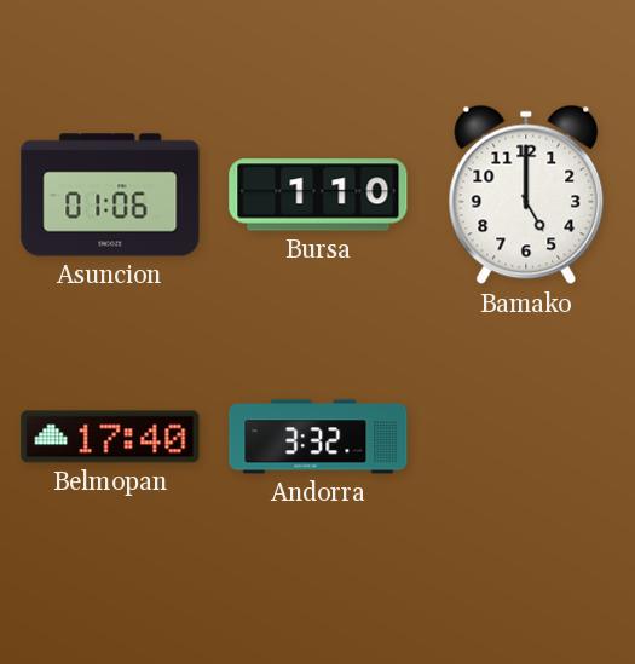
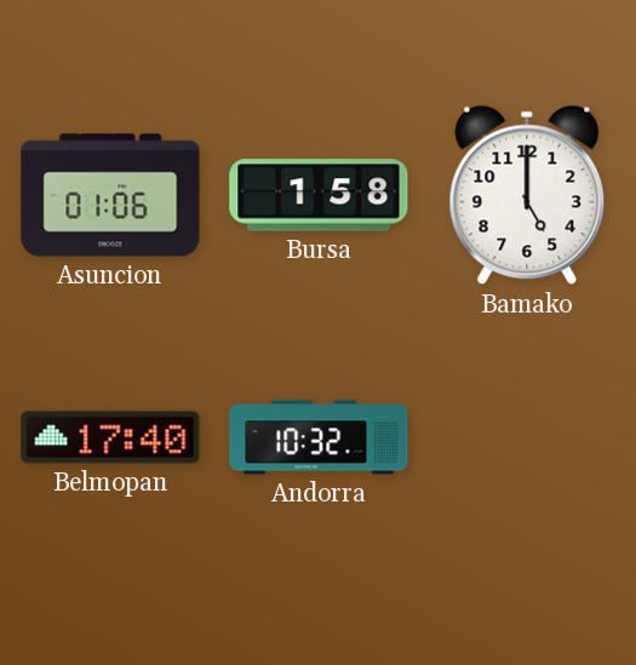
Bursa: 1:10 -> 1:58 (319, 195)
Andorra: 3:32 -> 10:32 (319, 437)
